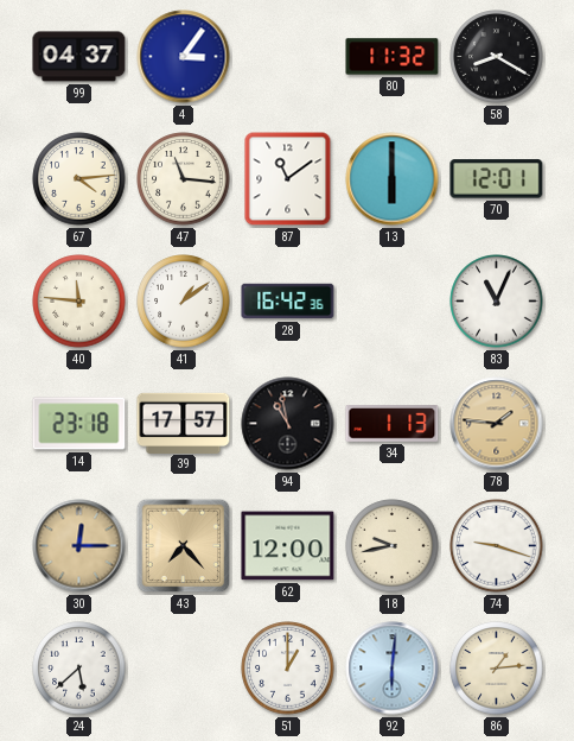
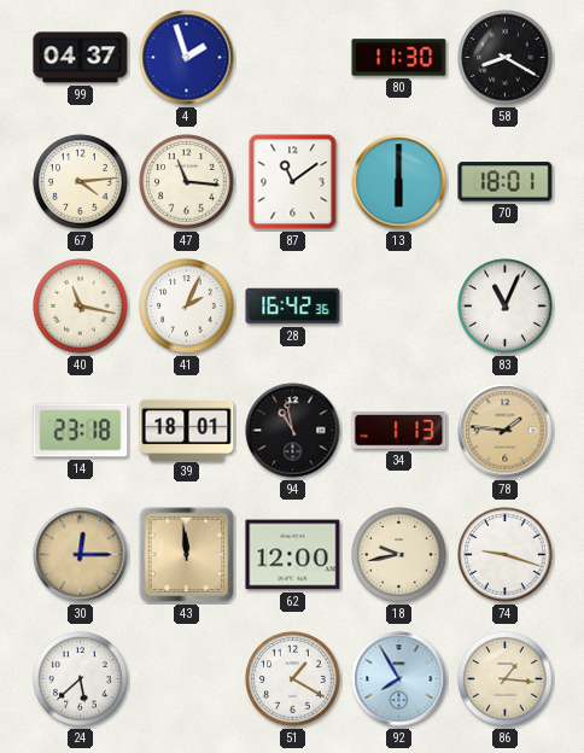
4: 3:06 -> 1:57 (187, 58)
80: 11:32 -> 11:30 (399, 58)
70: 12:01 -> 18:01 (506, 182)
40: 11:46 -> 11:17 (81, 307)
41: 1:09 -> 2:04 (187, 307)
39: 17:57 -> 18:01 (187, 430)
43: 7:23 -> 11:59 (187, 555)
51: 1:00 -> 1:20 (293, 679)
92: 6:01 -> 7:55 (399, 679)
86: 1:14 -> 1:16 (506, 679)
